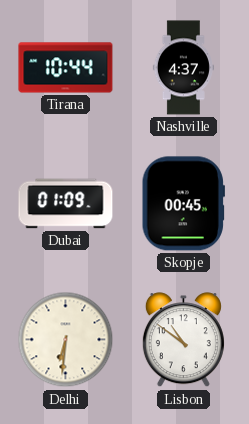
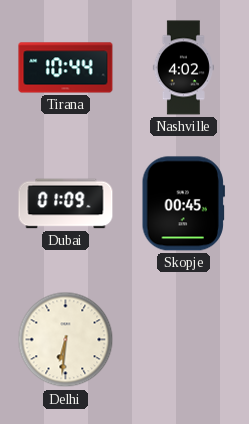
Nashville: 4:37 -> 4:02 (183, 68)
Lisbon: 10:51 -> none (183, 340)
